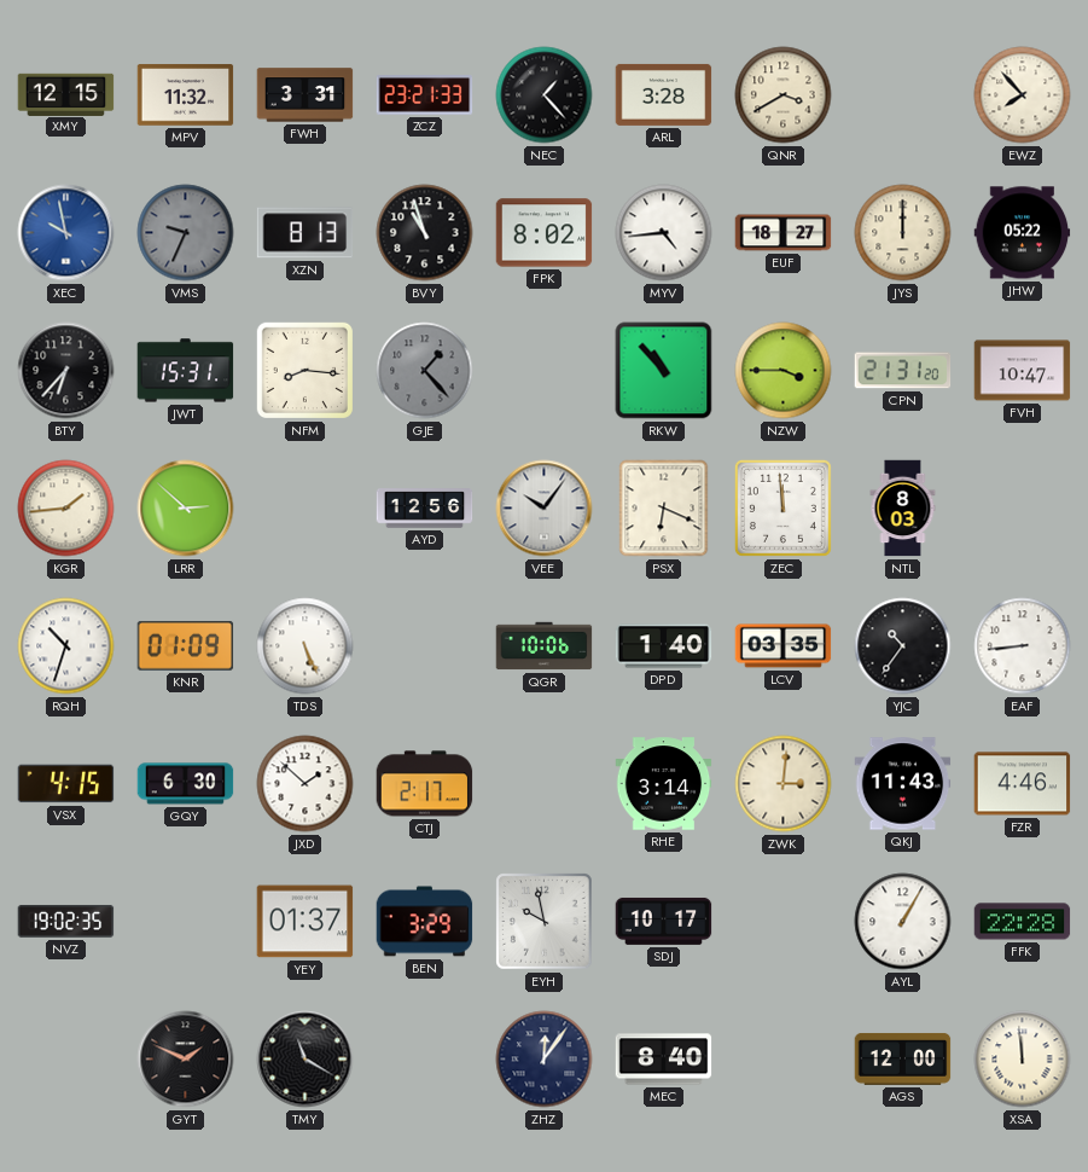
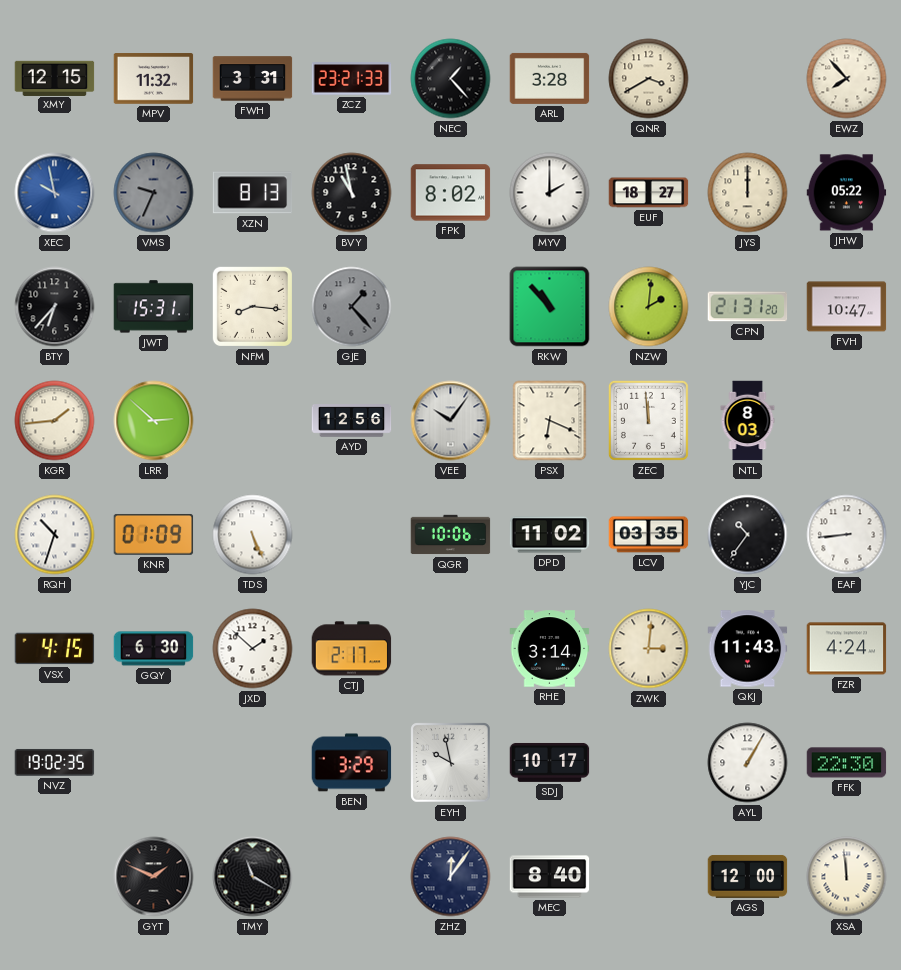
BVY: 10:57 -> 10:58 (352, 193)
MYV: 4:44 -> 2:00 (550, 193)
NZW: 3:45 -> 2:01 (649, 307)
DPD: 1:40 -> 11:02 (550, 535)
FZR: 4:46 -> 4:24 (847, 649)
YEY: 01:37 -> none (306, 922)
FFK: 22:28 -> 22:30 (847, 763)
